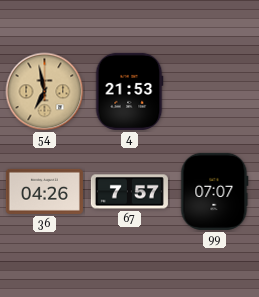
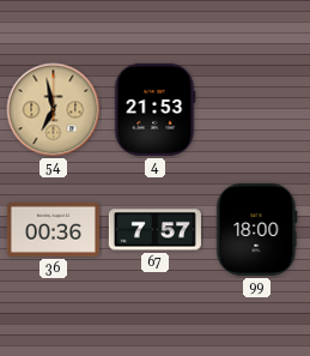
36: 04:26 -> 00:36 (53, 229)
99: 07:07 -> 18:00 (257, 229)
